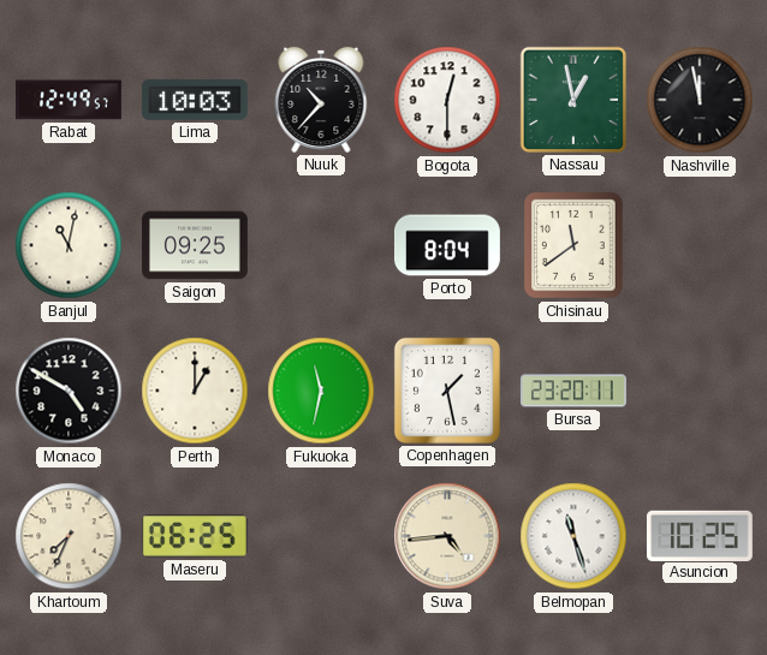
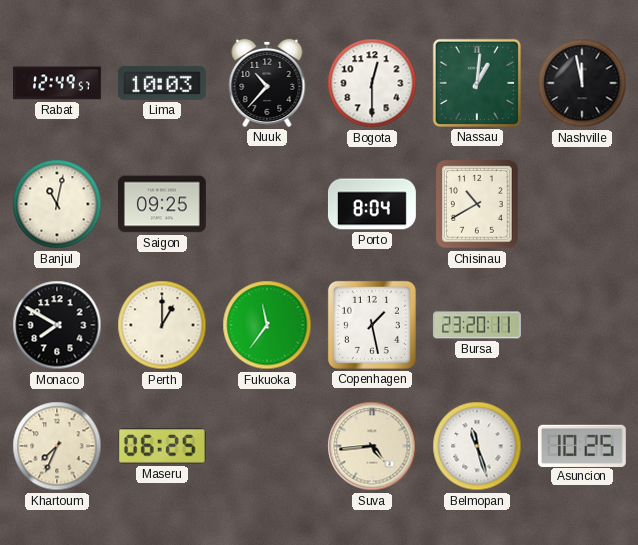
Nassau: 12:58 -> 1:01 (477, 83)
Chisinau: 11:39 -> 10:40 (477, 204)
Monaco: 4:50 -> 7:50 (57, 325)
Fukuoka: 11:32 -> 11:36 (267, 325)
